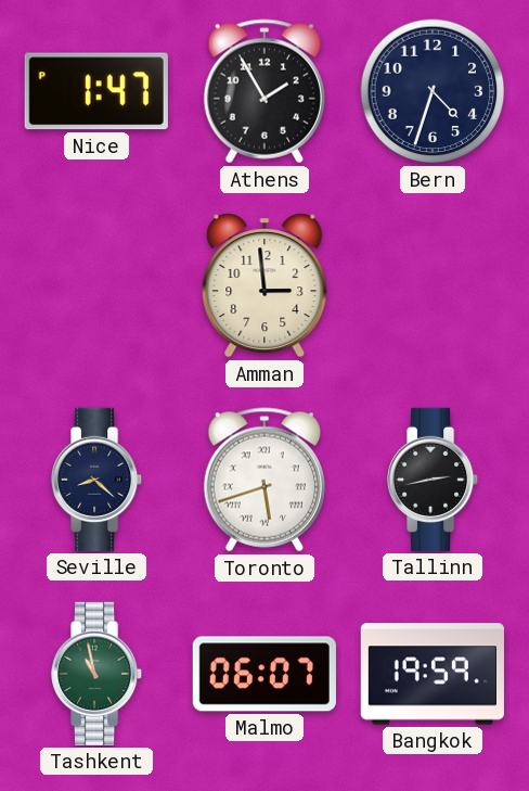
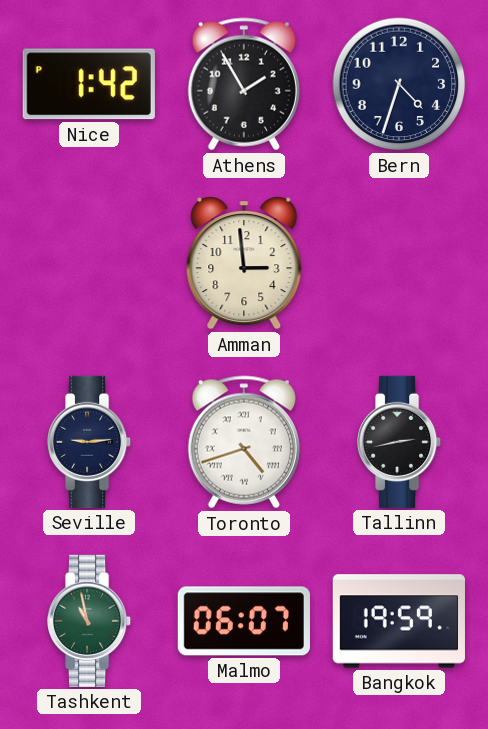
Nice: 1:47 -> 1:42 (89, 84)
Seville: 8:22 -> 9:14 (90, 442)
Toronto: 5:42 -> 4:42 (244, 442)
